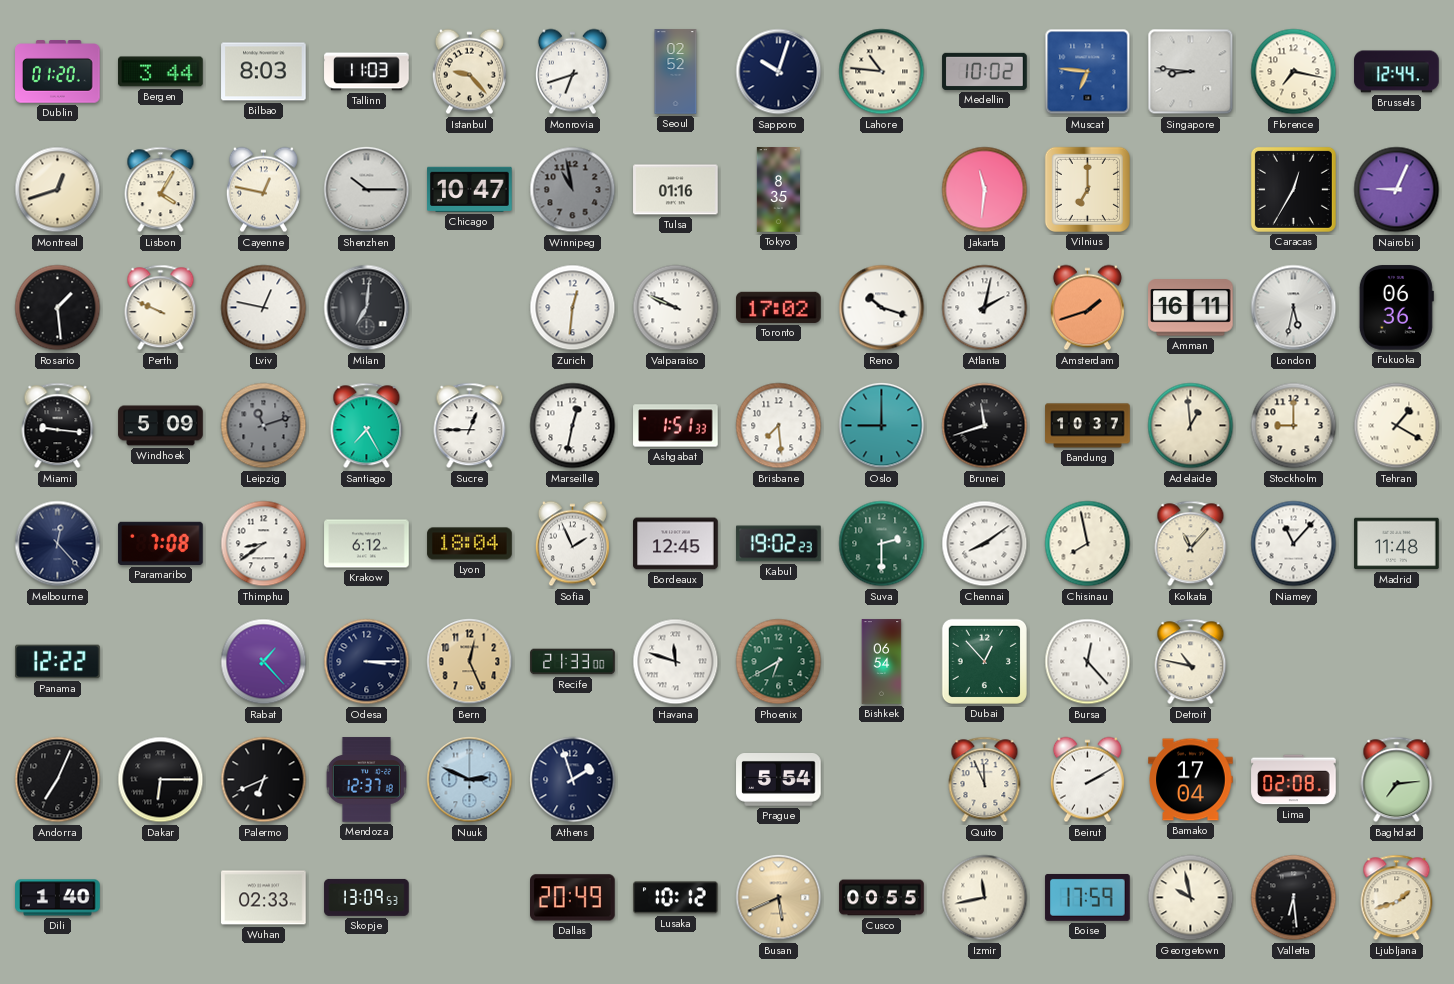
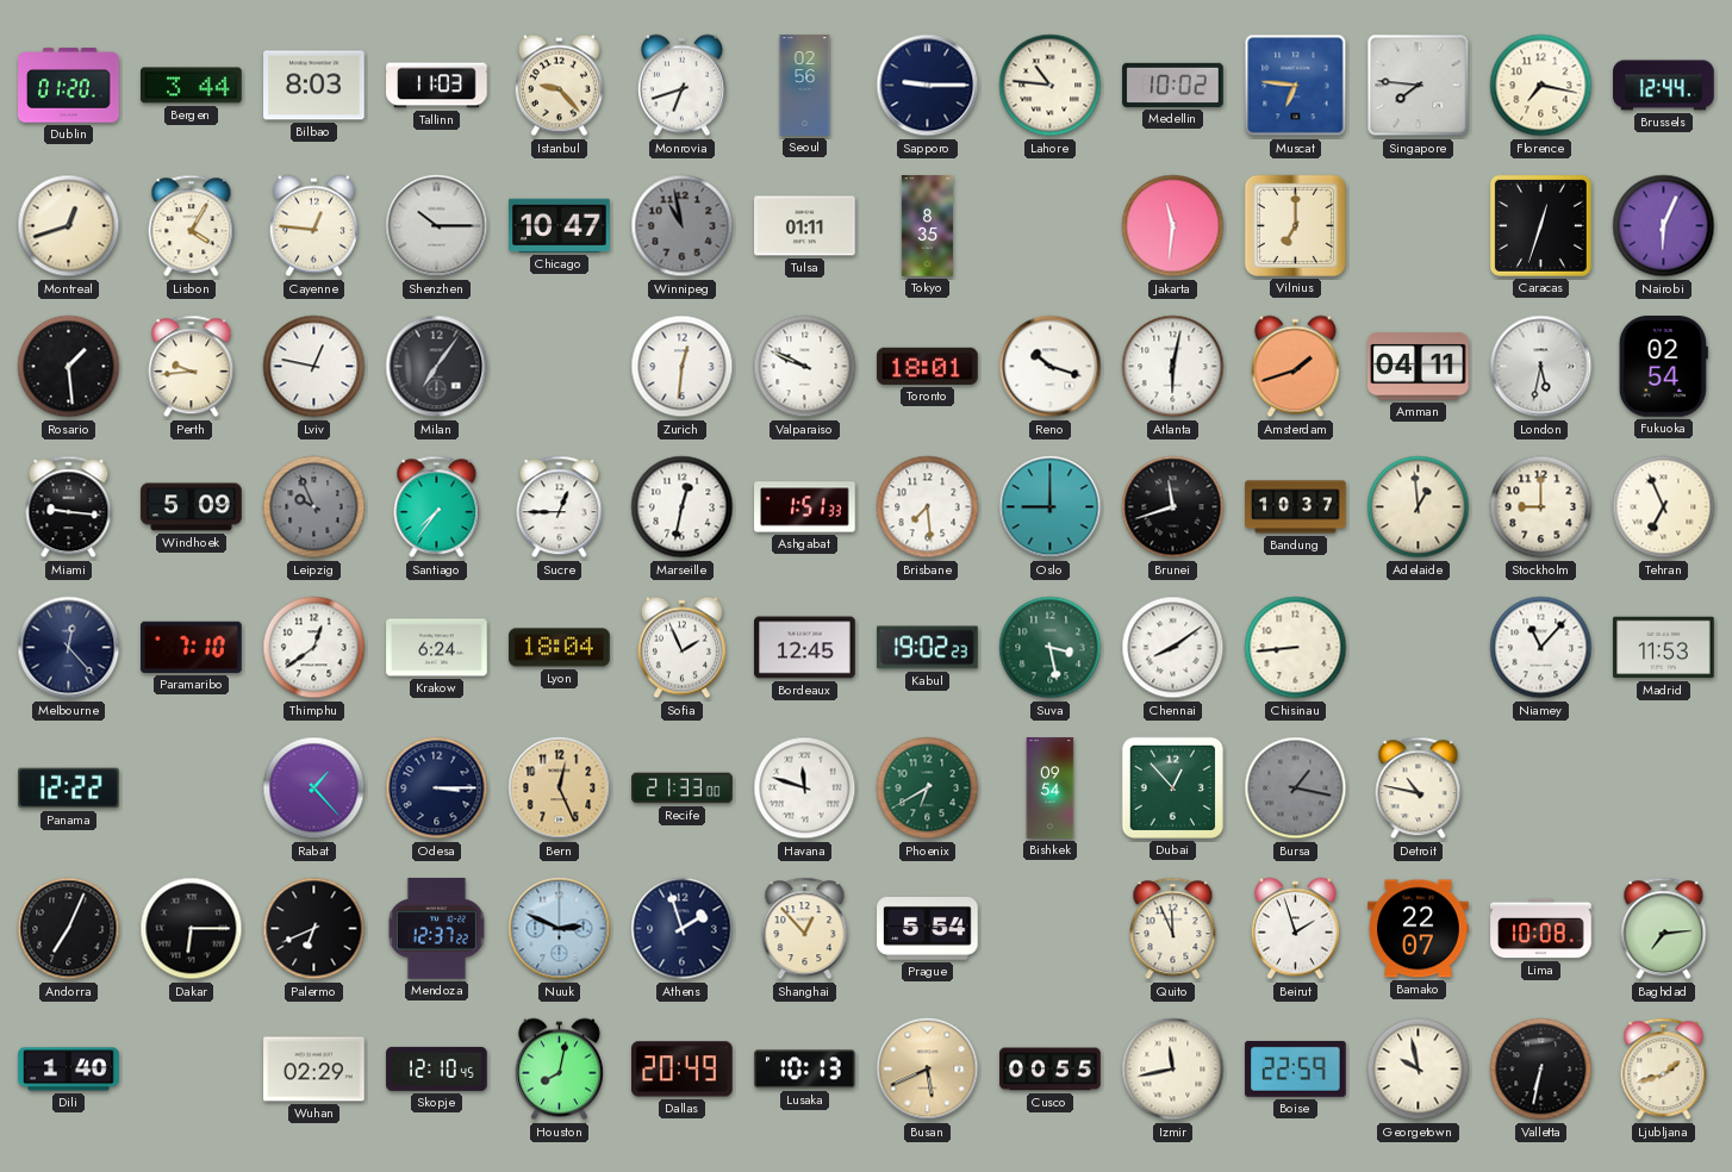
Seoul: 02:52 -> 02:56 (805, 86)
Sapporo: 10:03 -> 9:15 (928, 86)
Singapore: 8:46 -> 7:46 (1419, 86)
Cayenne: 12:47 -> 12:46 (313, 226)
Tulsa: 01:16 -> 01:11 (805, 226)
Caracas: 12:35 -> 12:33 (1540, 225)
Nairobi: 9:04 -> 6:04 (1664, 226)
Perth: 9:49 -> 9:44 (192, 367)
Milan: 7:01 -> 7:06 (437, 367)
Toronto: 17:02 -> 18:01 (928, 366)
Atlanta: 2:02 -> 6:02 (1173, 367)
Amman: 16:11 -> 04:11 (1419, 367)
Fukuoka: 06:36 -> 02:54 (1663, 367)
Leipzig: 11:12 -> 9:56 (314, 507)
Santiago: 7:25 -> 7:36 (437, 507)
Tehran: 1:20 -> 6:56 (1664, 507)
Paramaribo: 7:08 -> 7:10 (192, 647)
Thimphu: 8:39 -> 12:39 (314, 648)
Krakow: 6:12 -> 6:24 (437, 648)
Suva: 2:30 -> 3:28 (1051, 648)
Chisinau: 7:58 -> 8:44 (1296, 648)
Kolkata: 11:07 -> none (1191, 544)
Madrid: 11:48 -> 11:53 (1664, 648)
Bishkek: 06:54 -> 09:54 (1051, 788)
Bursa: 12:23 -> 1:17 (1296, 788)
Bursa dial: white -> grey (1296, 788)
Mendoza: 12:37:18 -> 12:37:22 (436, 929)
Shanghai: none -> 12:53 (805, 929)
Beirut: 2:10 -> 1:57 (1295, 929)
Bamako: 17:04 -> 22:07 (1419, 929)
Lima: 02:08 -> 10:08 (1541, 929)
Wuhan: 02:33 -> 02:29 (314, 1070)
Skopje: 13:09 -> 12:10 (437, 1068)
Houston: none -> 8:02 (559, 1070)
Lusaka: 10:12 -> 10:13 (805, 1070)
Boise: 17:59 -> 22:59 (1296, 1068)
Valletta: 6:29 -> 6:32 (1541, 1070)
